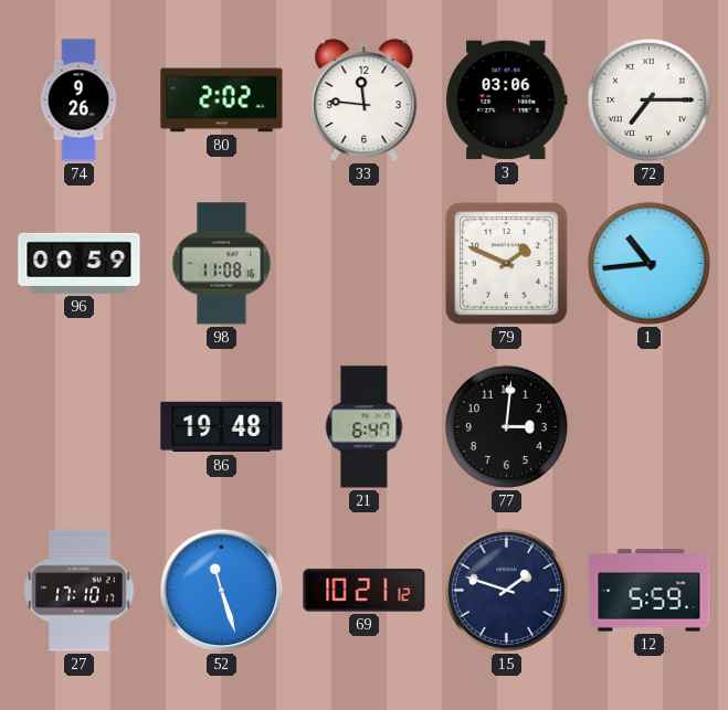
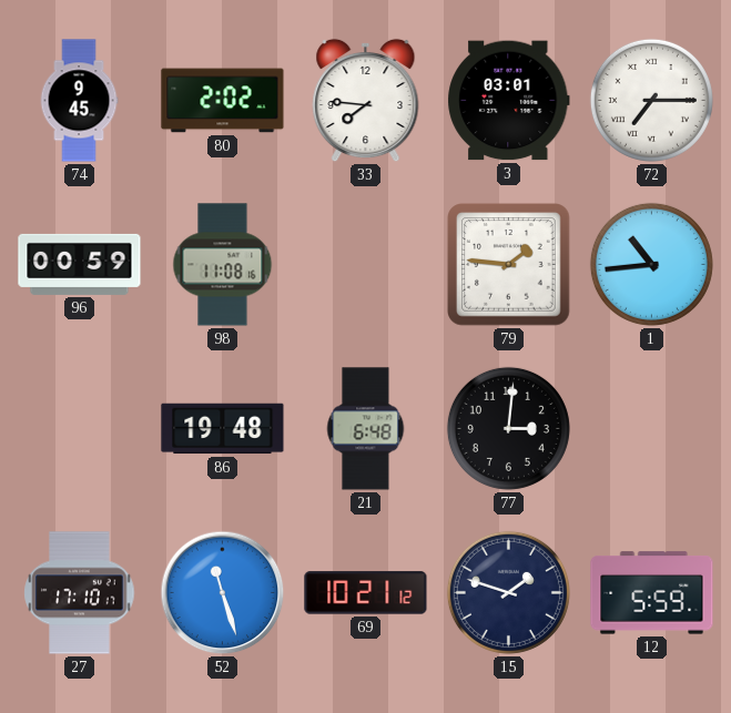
74: 9:26 -> 9:45 (79, 101)
33: 11:46 -> 7:46 (366, 101)
3: 03:06 -> 03:01 (509, 101)
79: 1:49 -> 1:46 (509, 265)
21: 6:47 -> 6:48 (366, 429)
